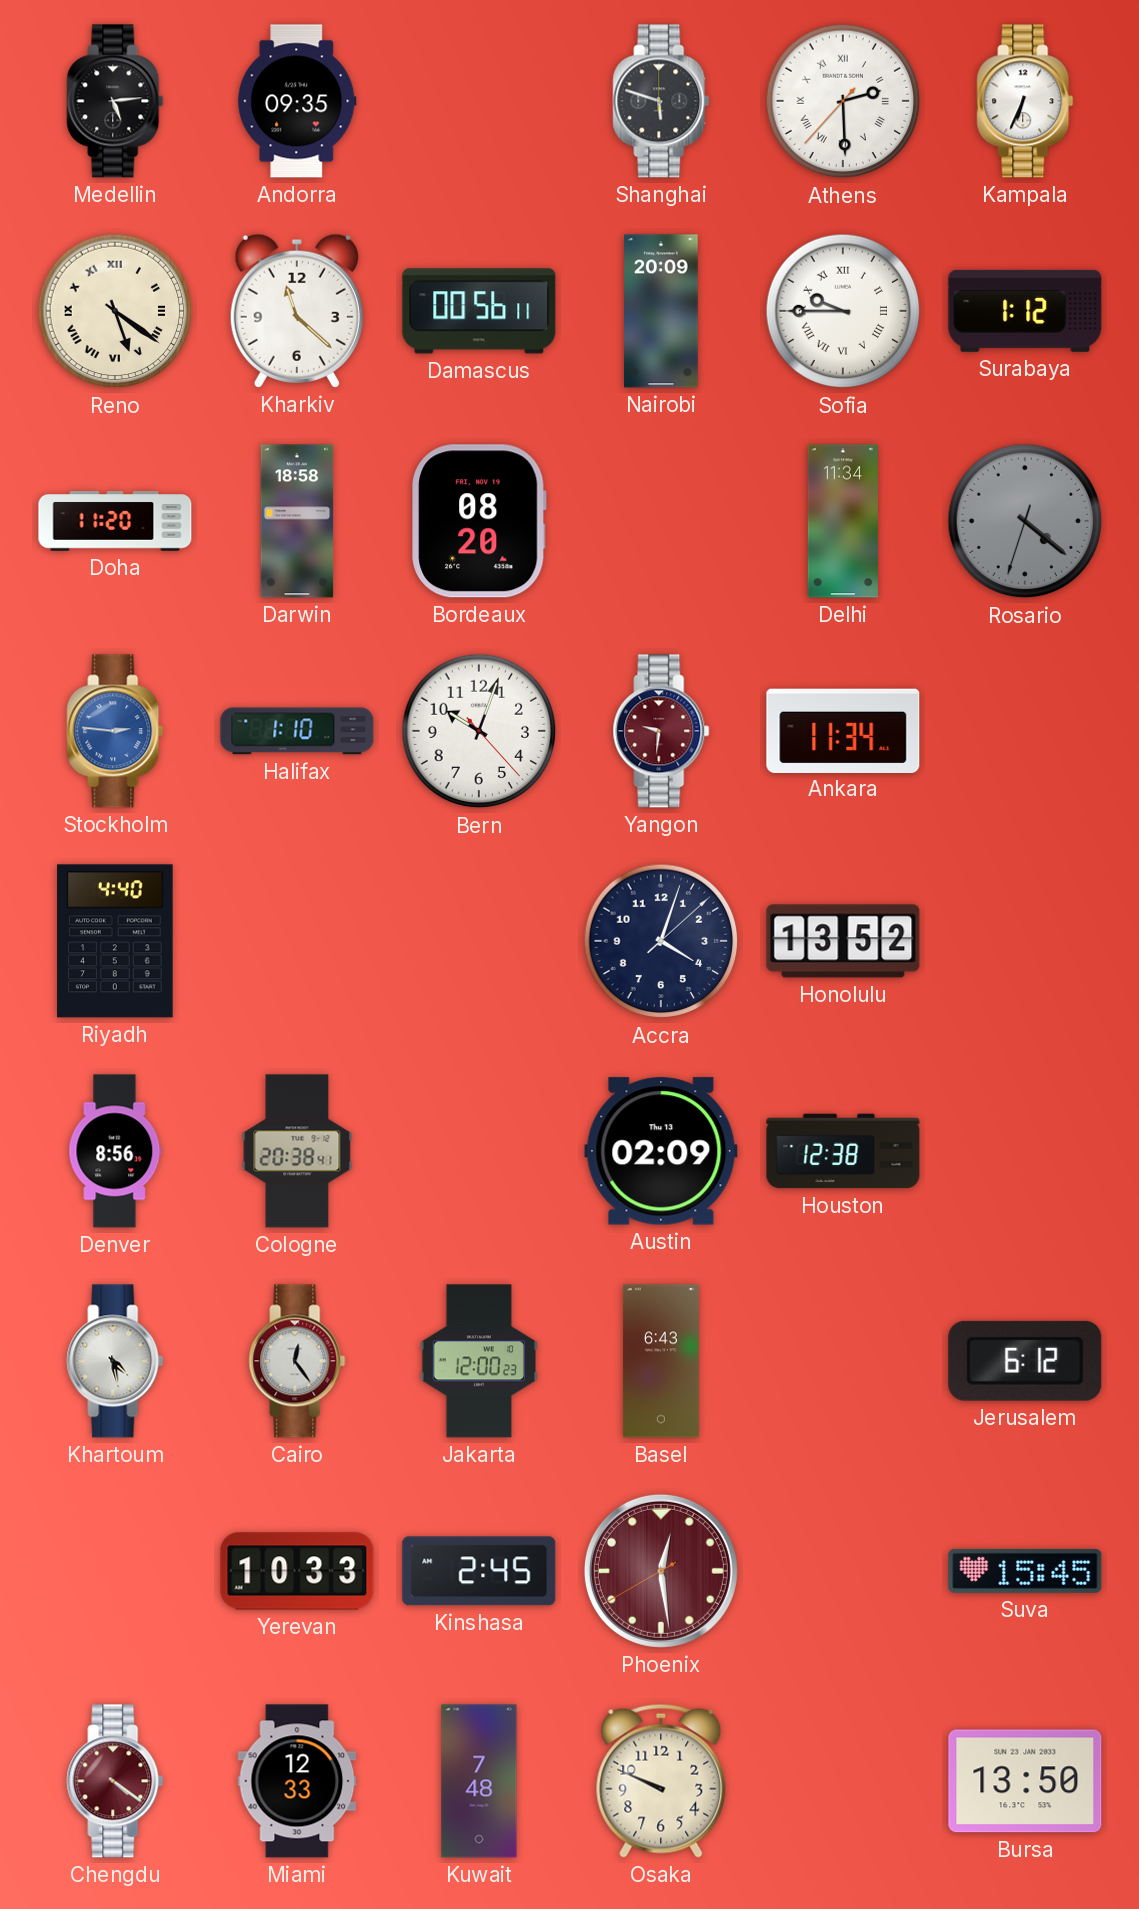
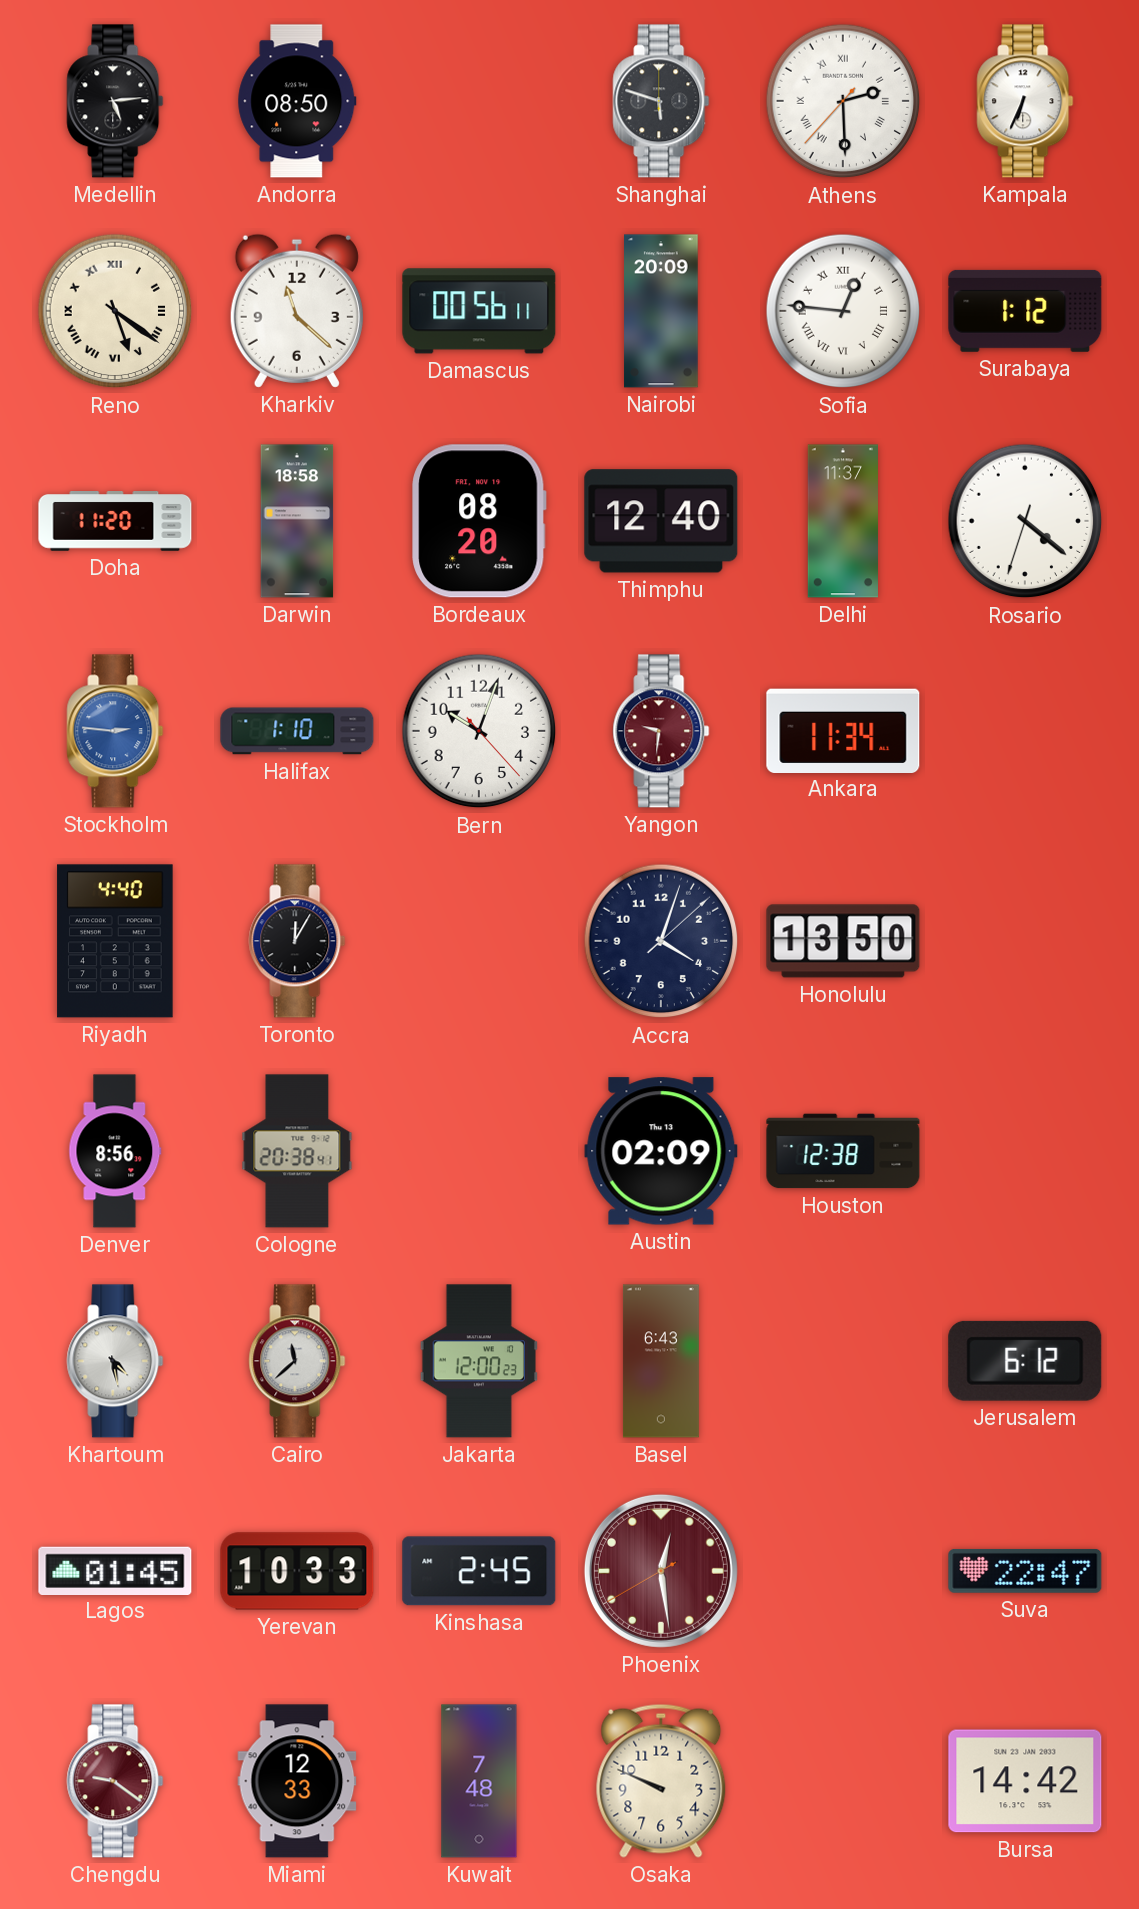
Andorra: 09:35 -> 08:50 (297, 101)
Sofia: 9:45 -> 12:46 (843, 311)
Thimphu: none -> 12:40 (661, 521)
Delhi: 11:34 -> 11:37 (843, 521)
Rosario dial: grey -> white (1025, 521)
Toronto: none -> 12:05 (297, 941)
Honolulu: 13:52 -> 13:50 (843, 941)
Cairo: 12:24 -> 11:38 (297, 1361)
Lagos: none -> 01:45 (115, 1570)
Suva: 15:45 -> 22:47 (1025, 1571)
Chengdu: 4:21 -> 9:21 (115, 1781)
Bursa: 13:50 -> 14:42 (1025, 1781)
